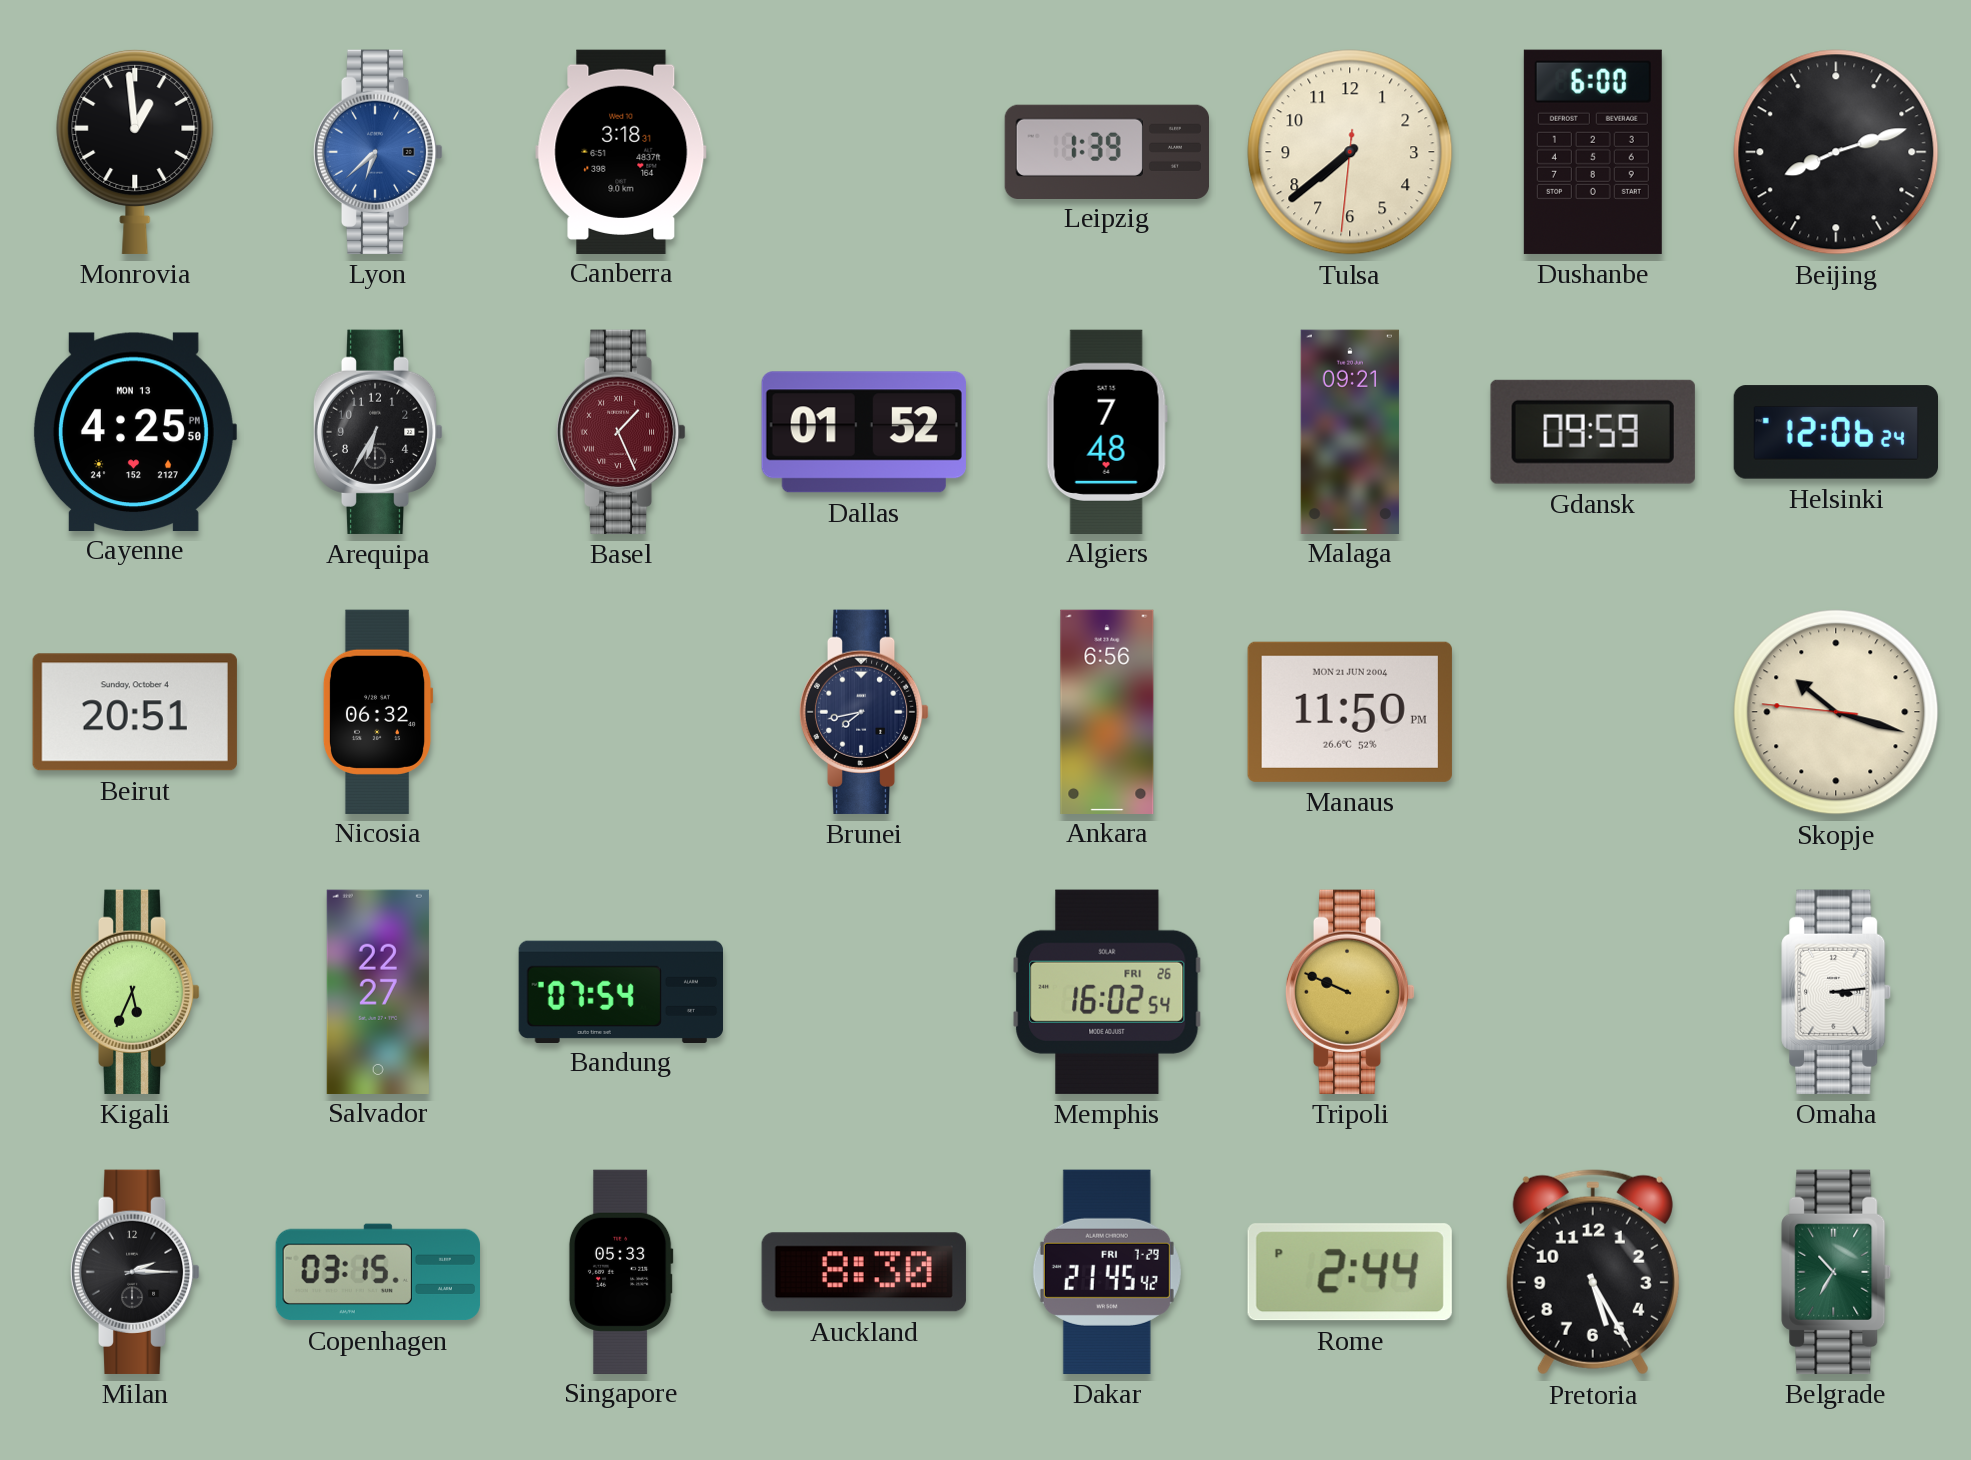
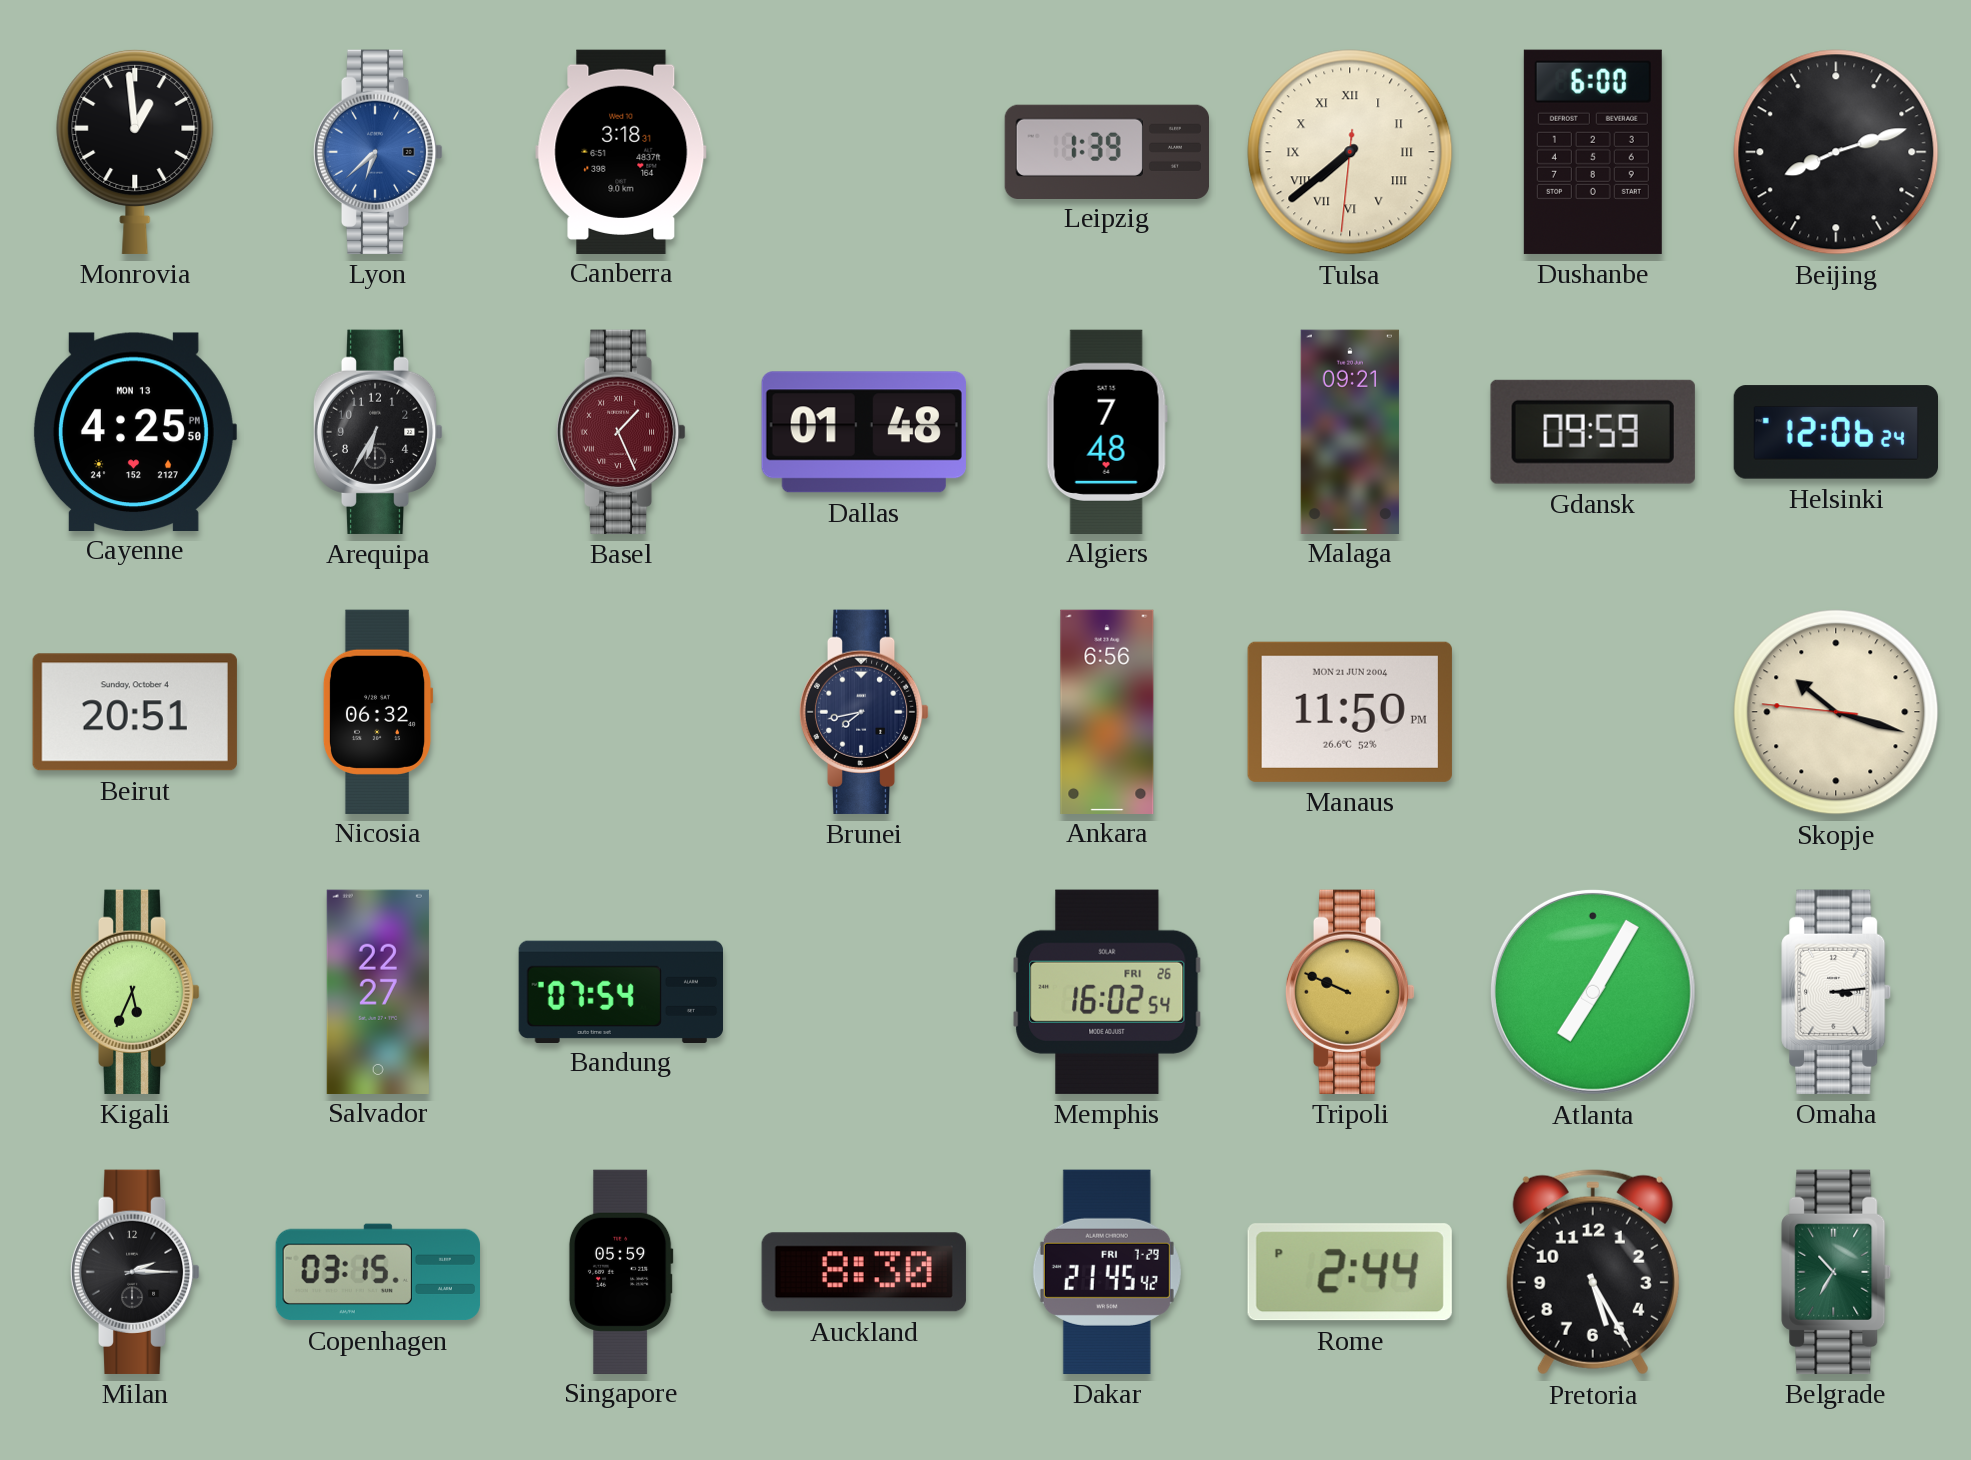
Tulsa numerals: Arabic -> Roman (1350, 152)
Dallas: 01:52 -> 01:48 (864, 432)
Atlanta: none -> 7:05 (1593, 992)
Singapore: 05:33 -> 05:59 (621, 1271)
